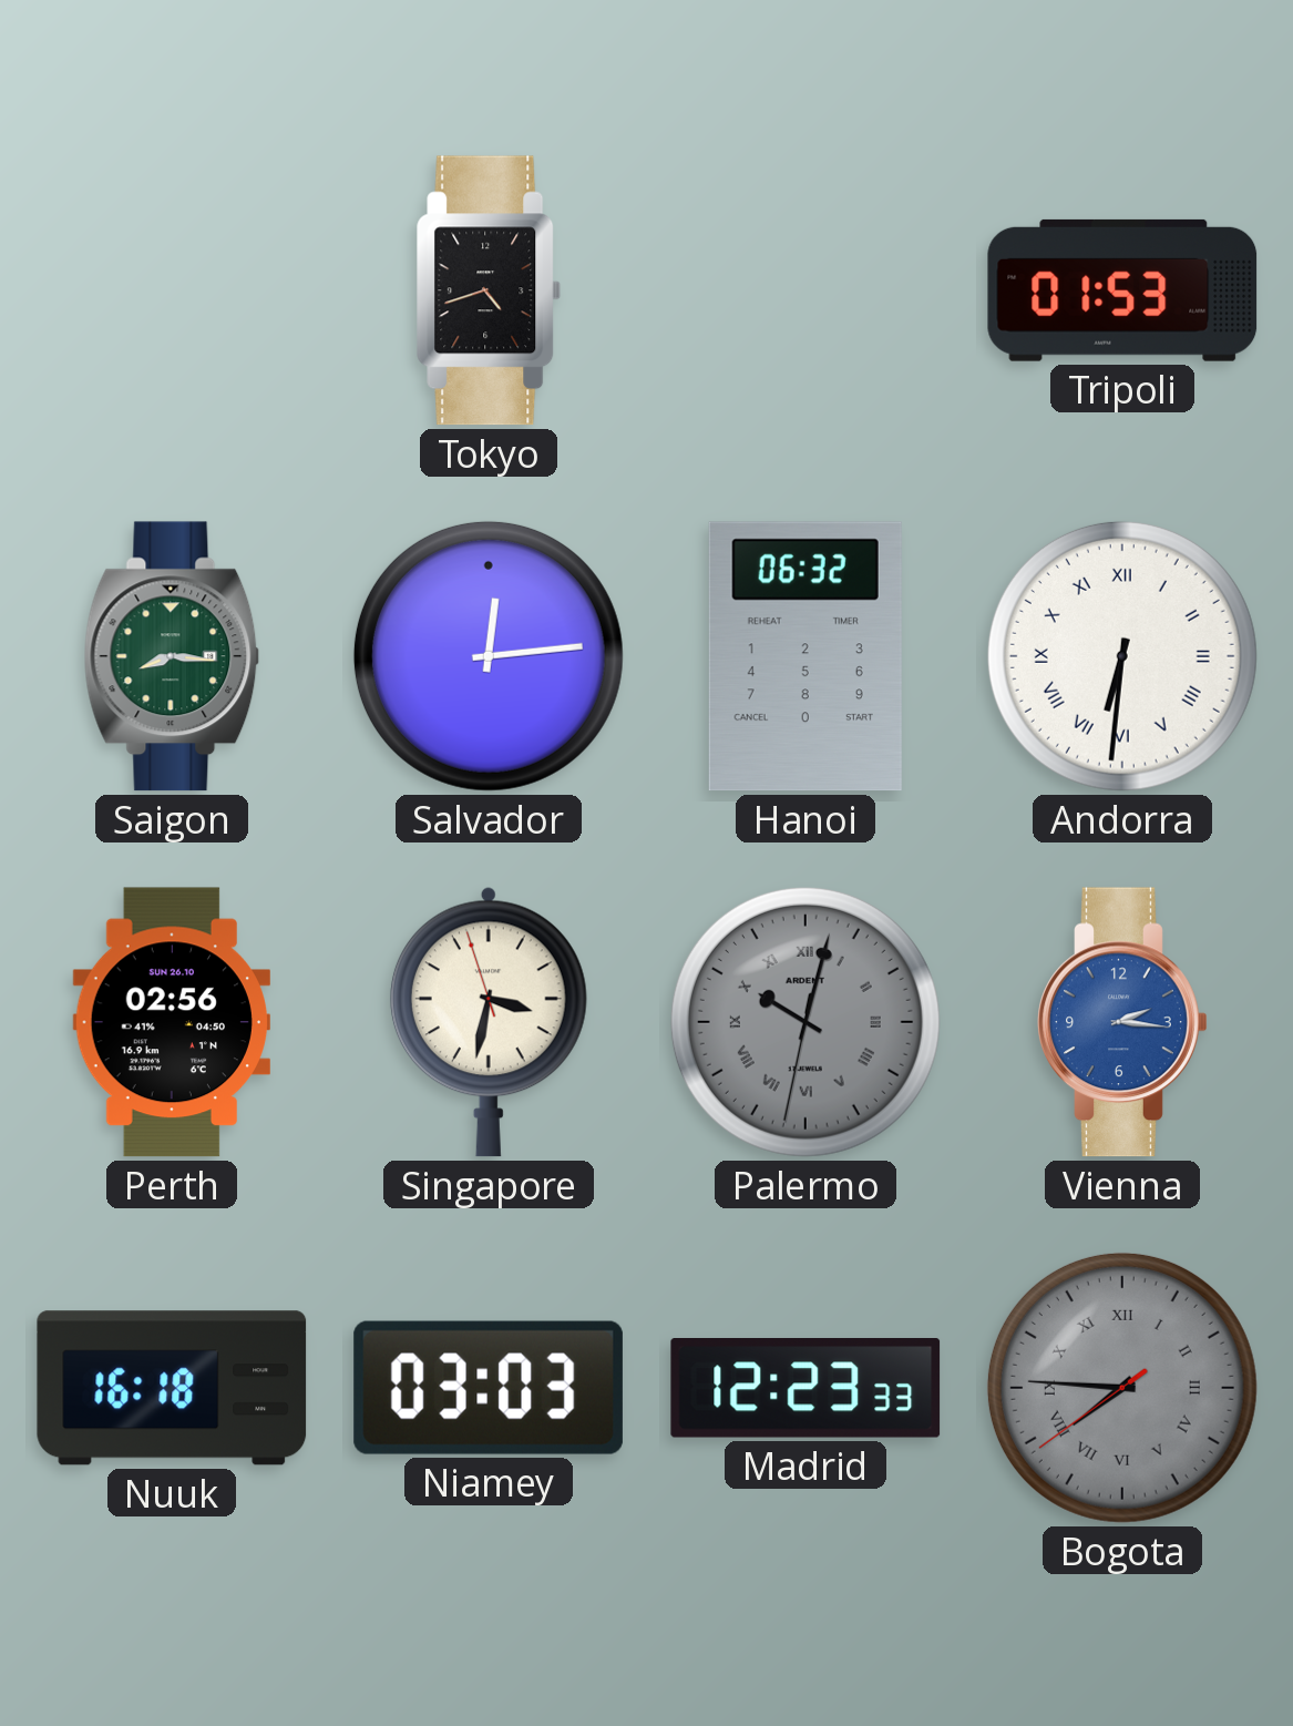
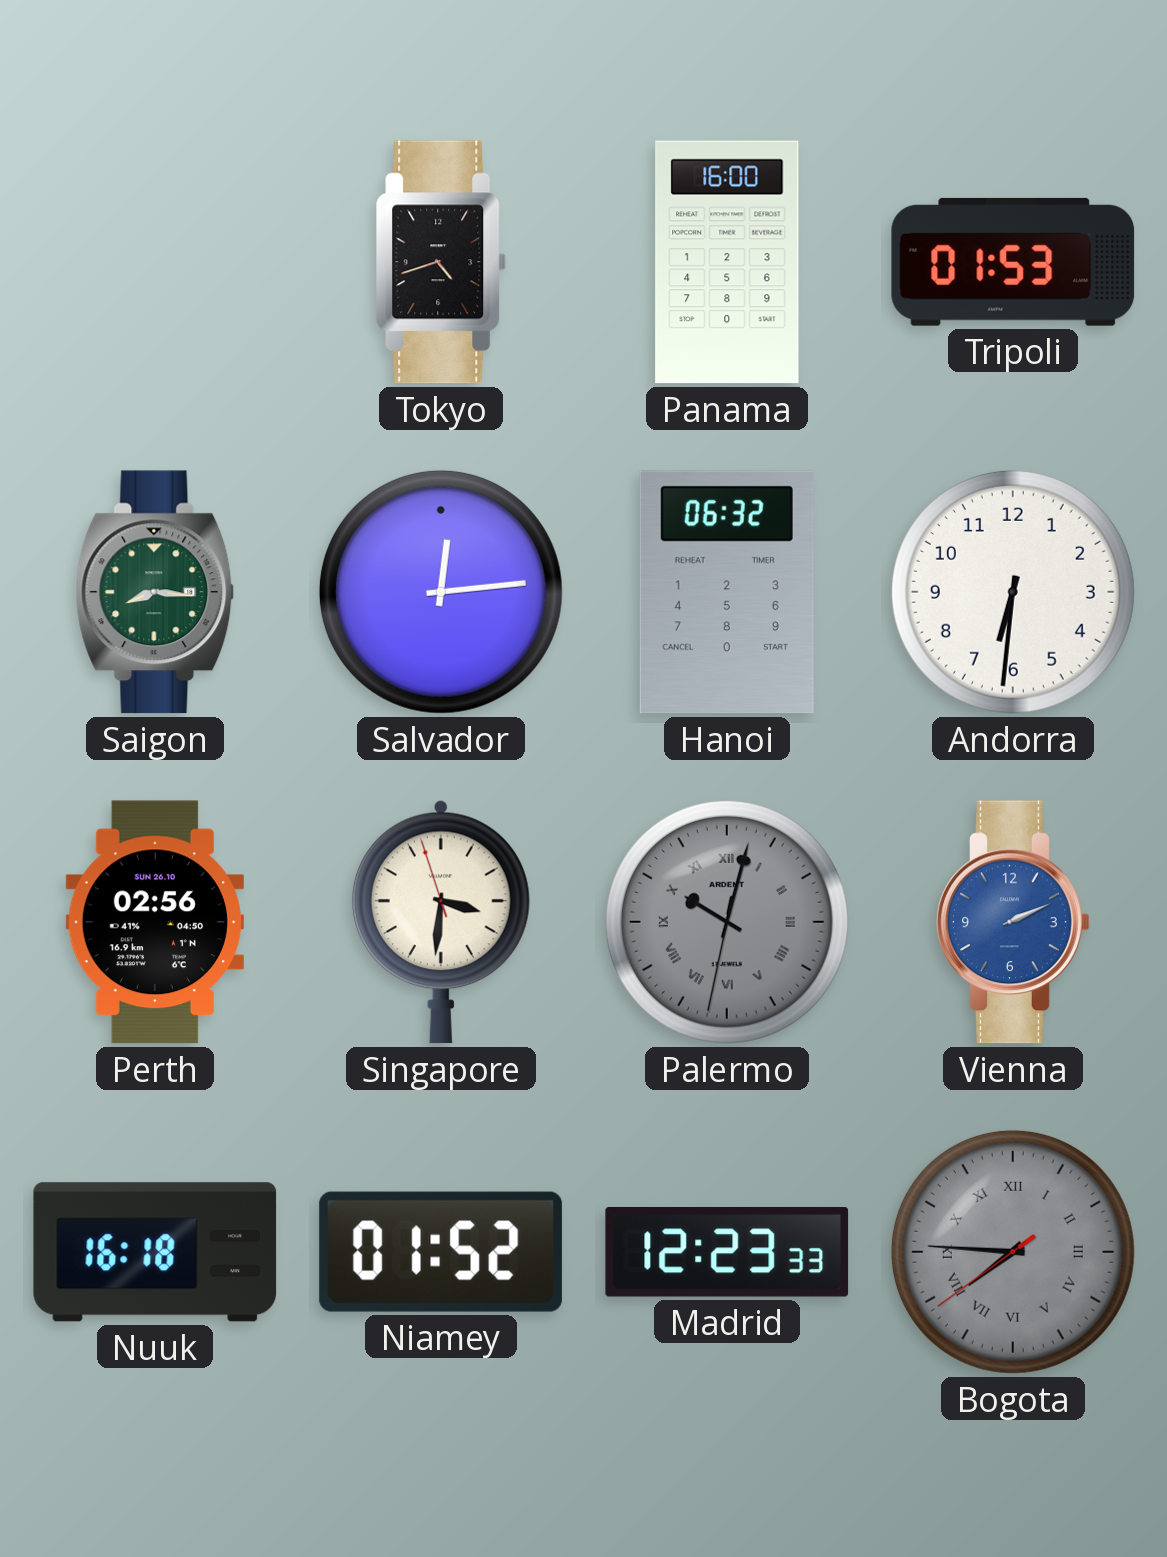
Panama: none -> 16:00 (727, 262)
Andorra numerals: Roman -> Arabic (1013, 592)
Singapore: 3:31 -> 3:30 (441, 922)
Vienna: 2:16 -> 2:11 (1013, 922)
Niamey: 03:03 -> 01:52 (441, 1252)
